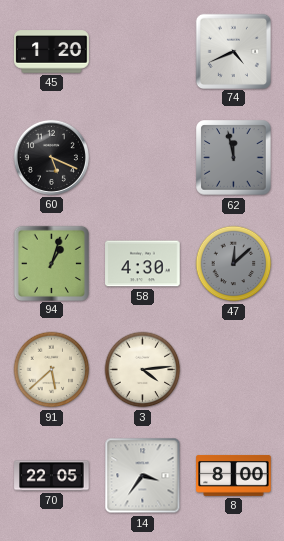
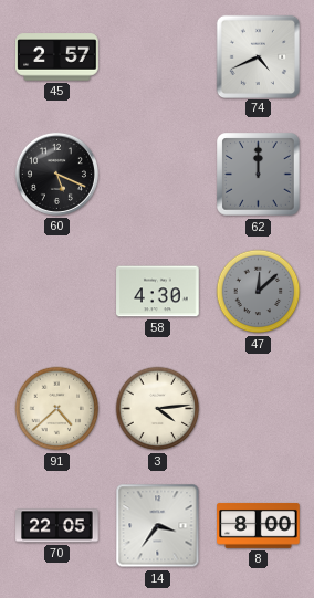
45: 1:20 -> 2:57 (57, 57)
62: 11:58 -> 12:00 (259, 175)
94: 1:03 -> none (51, 263)
91: 5:38 -> 4:38 (57, 409)
